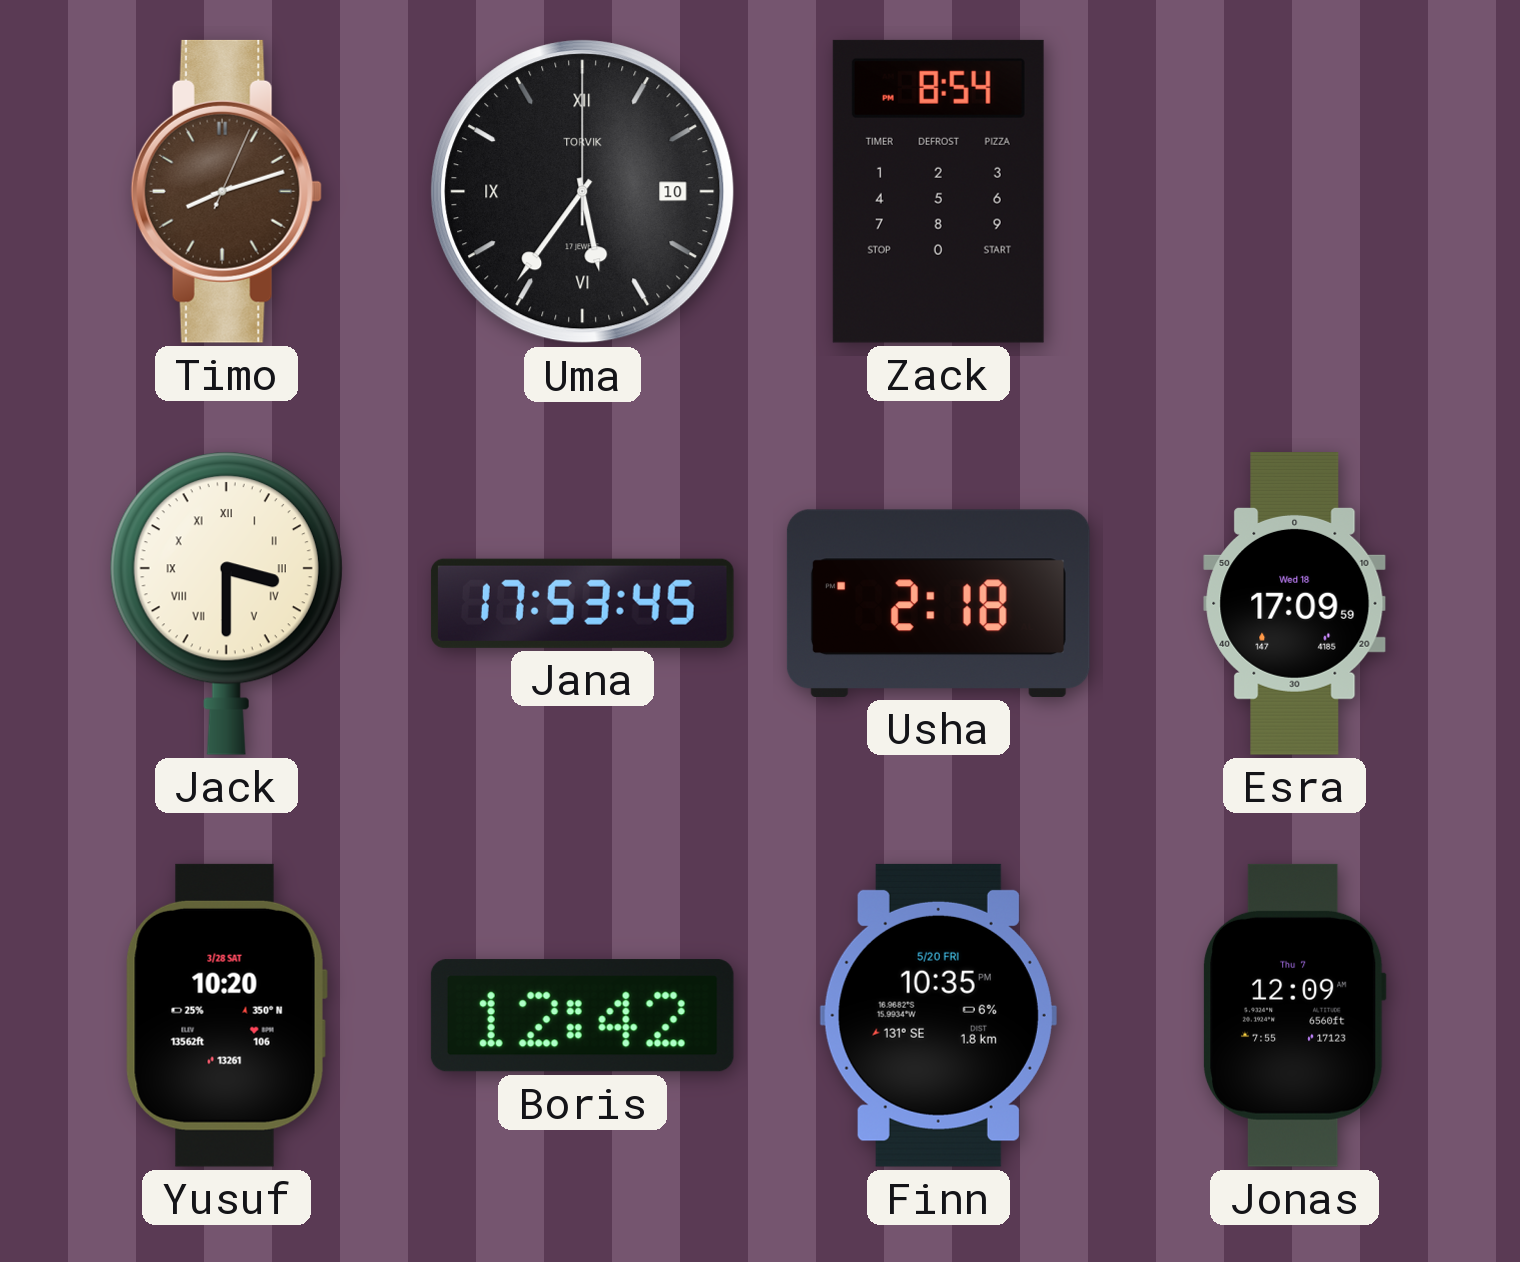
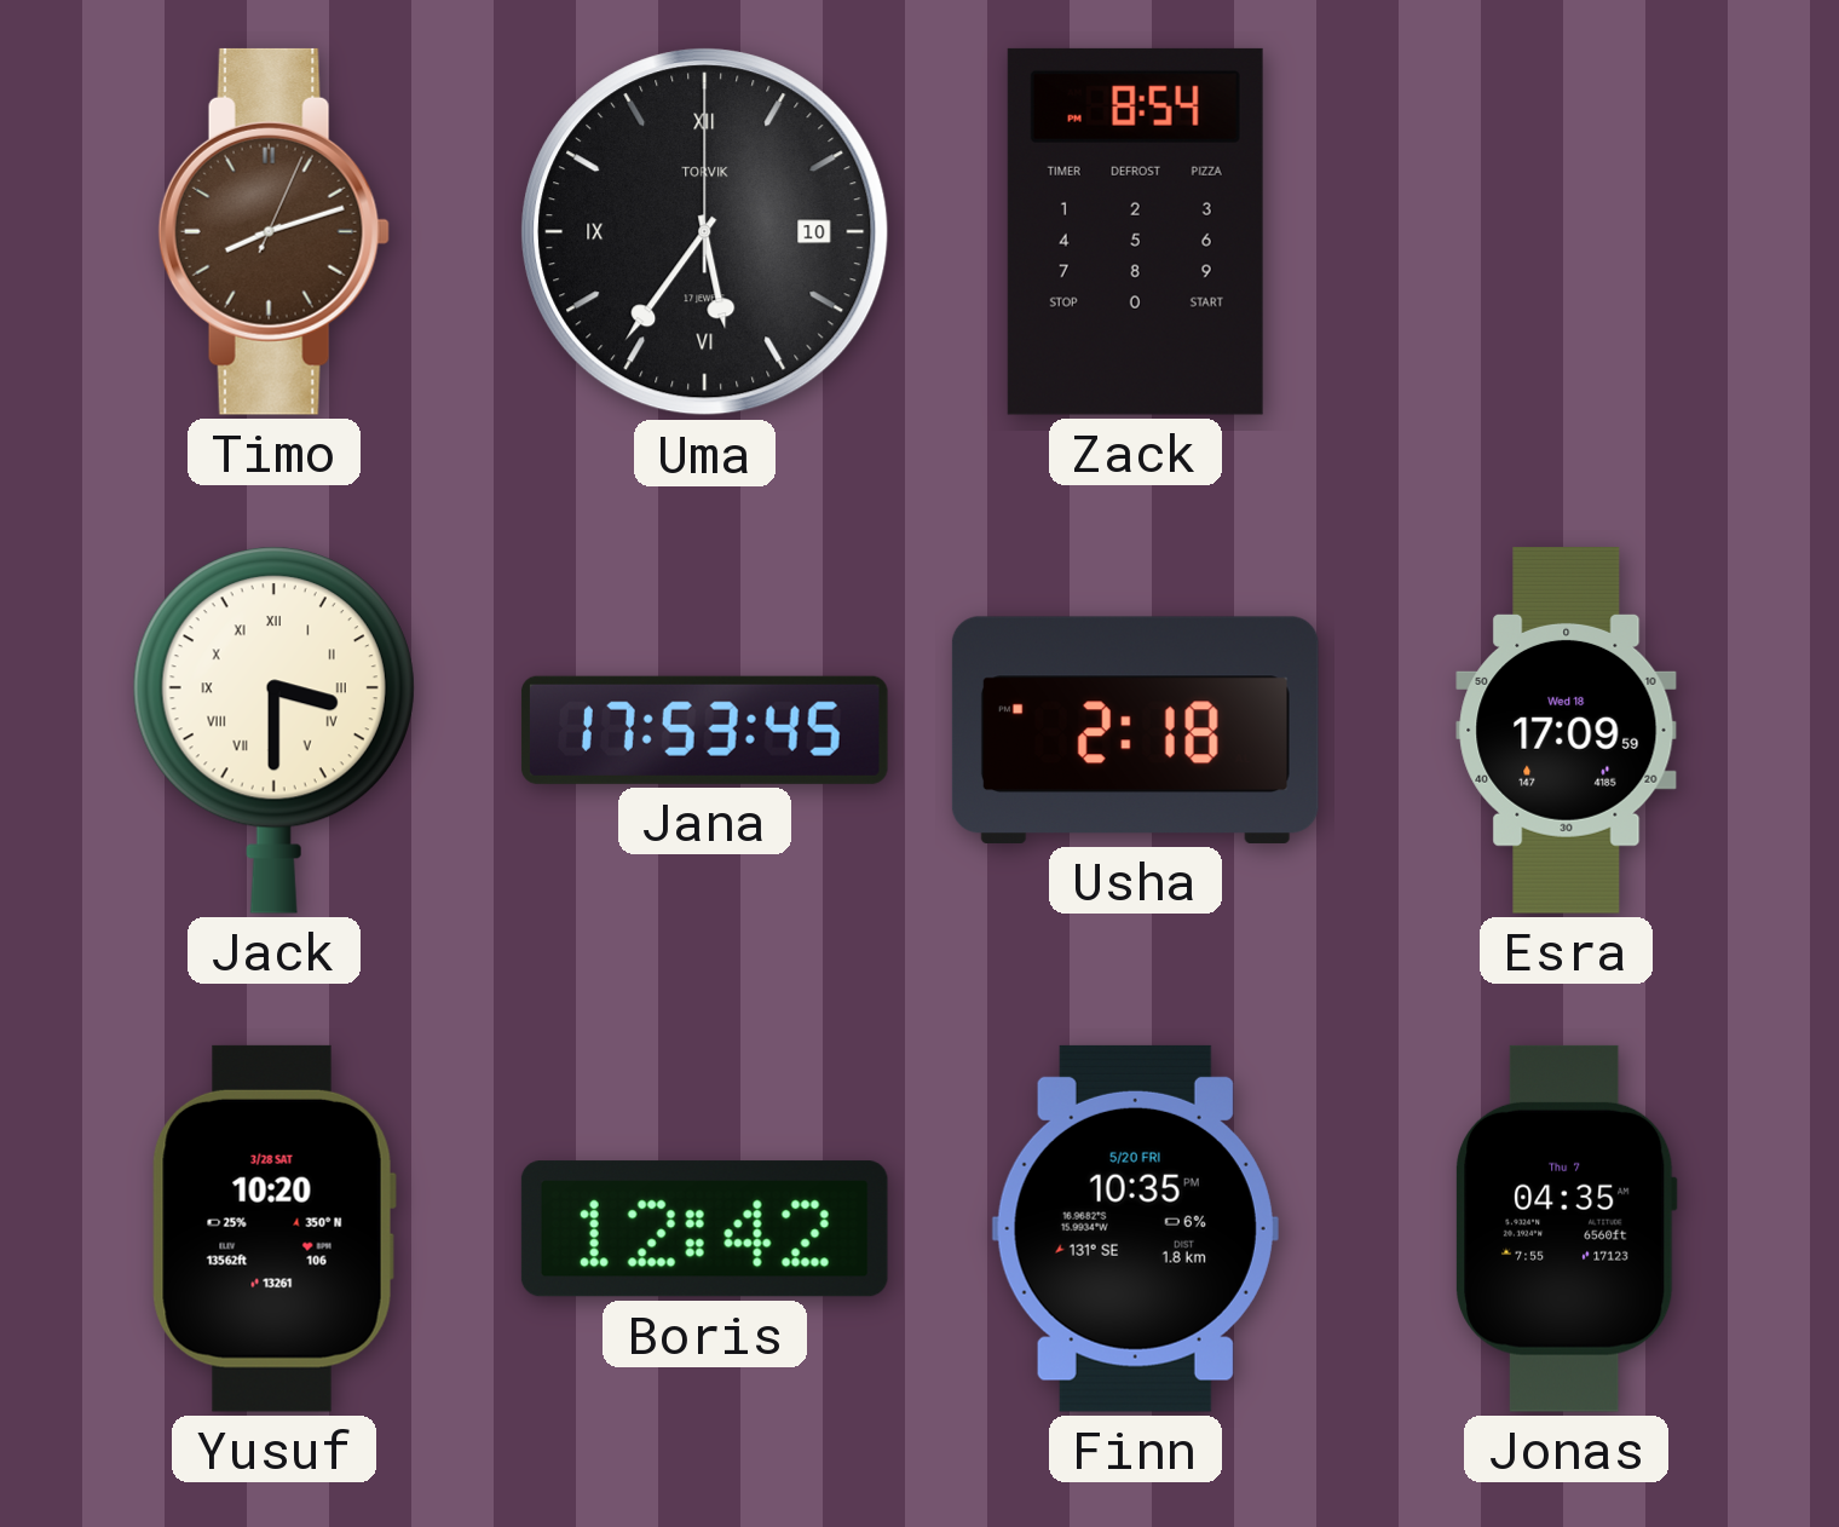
Jonas: 12:09 -> 04:35 (1566, 1228)
